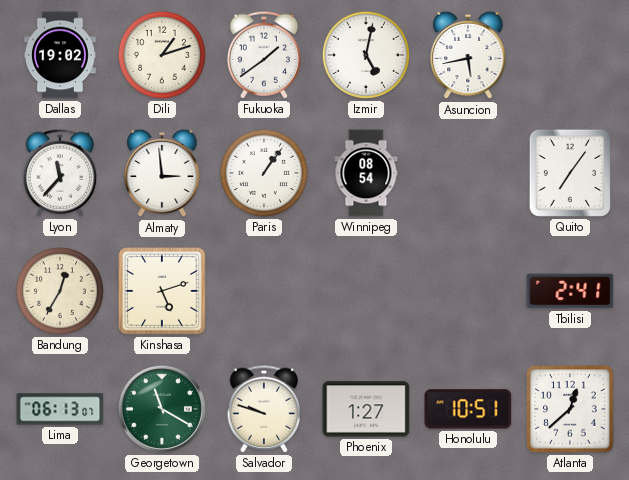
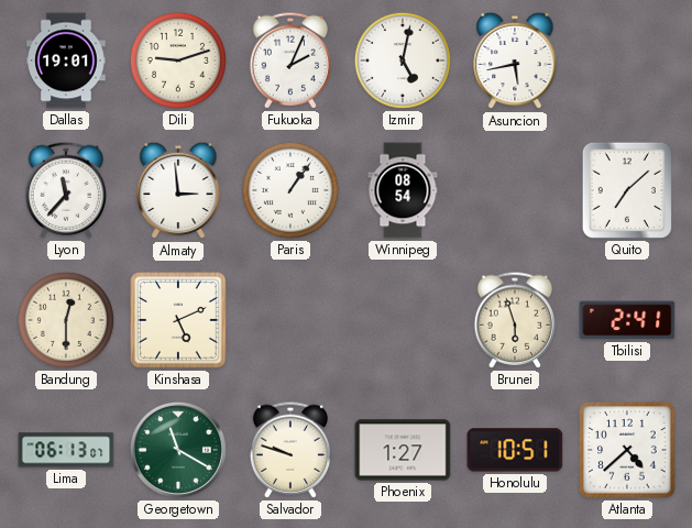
Dallas: 19:02 -> 19:01 (66, 61)
Dili: 1:12 -> 9:12 (178, 61)
Fukuoka: 1:39 -> 2:04 (290, 61)
Quito: 7:06 -> 7:08 (627, 190)
Bandung: 12:35 -> 12:30 (66, 320)
Kinshasa: 5:12 -> 5:11 (178, 320)
Brunei: none -> 5:57 (515, 320)
Atlanta: 12:38 -> 4:38 (627, 450)
